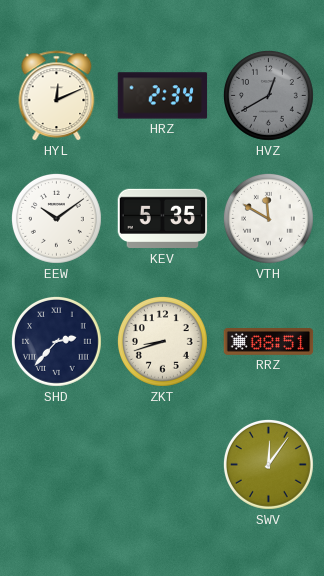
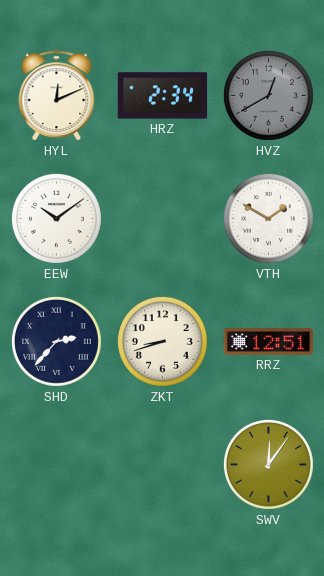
KEV: 5:35 -> none (163, 219)
VTH: 11:50 -> 1:50 (268, 218)
RRZ: 08:51 -> 12:51 (269, 342)
